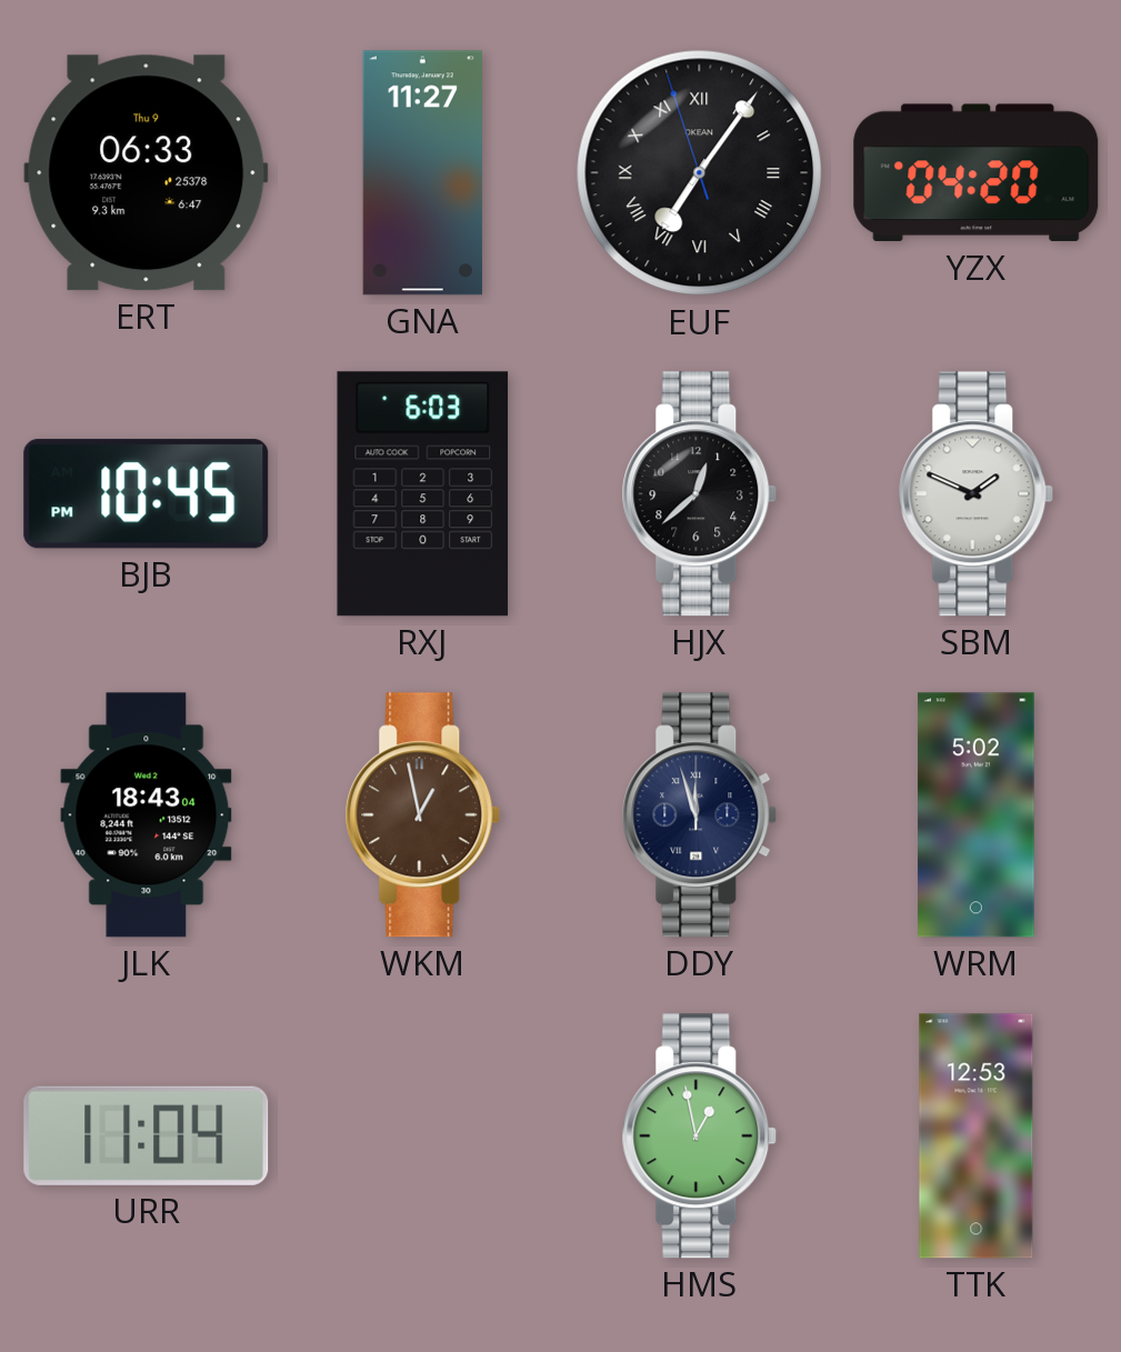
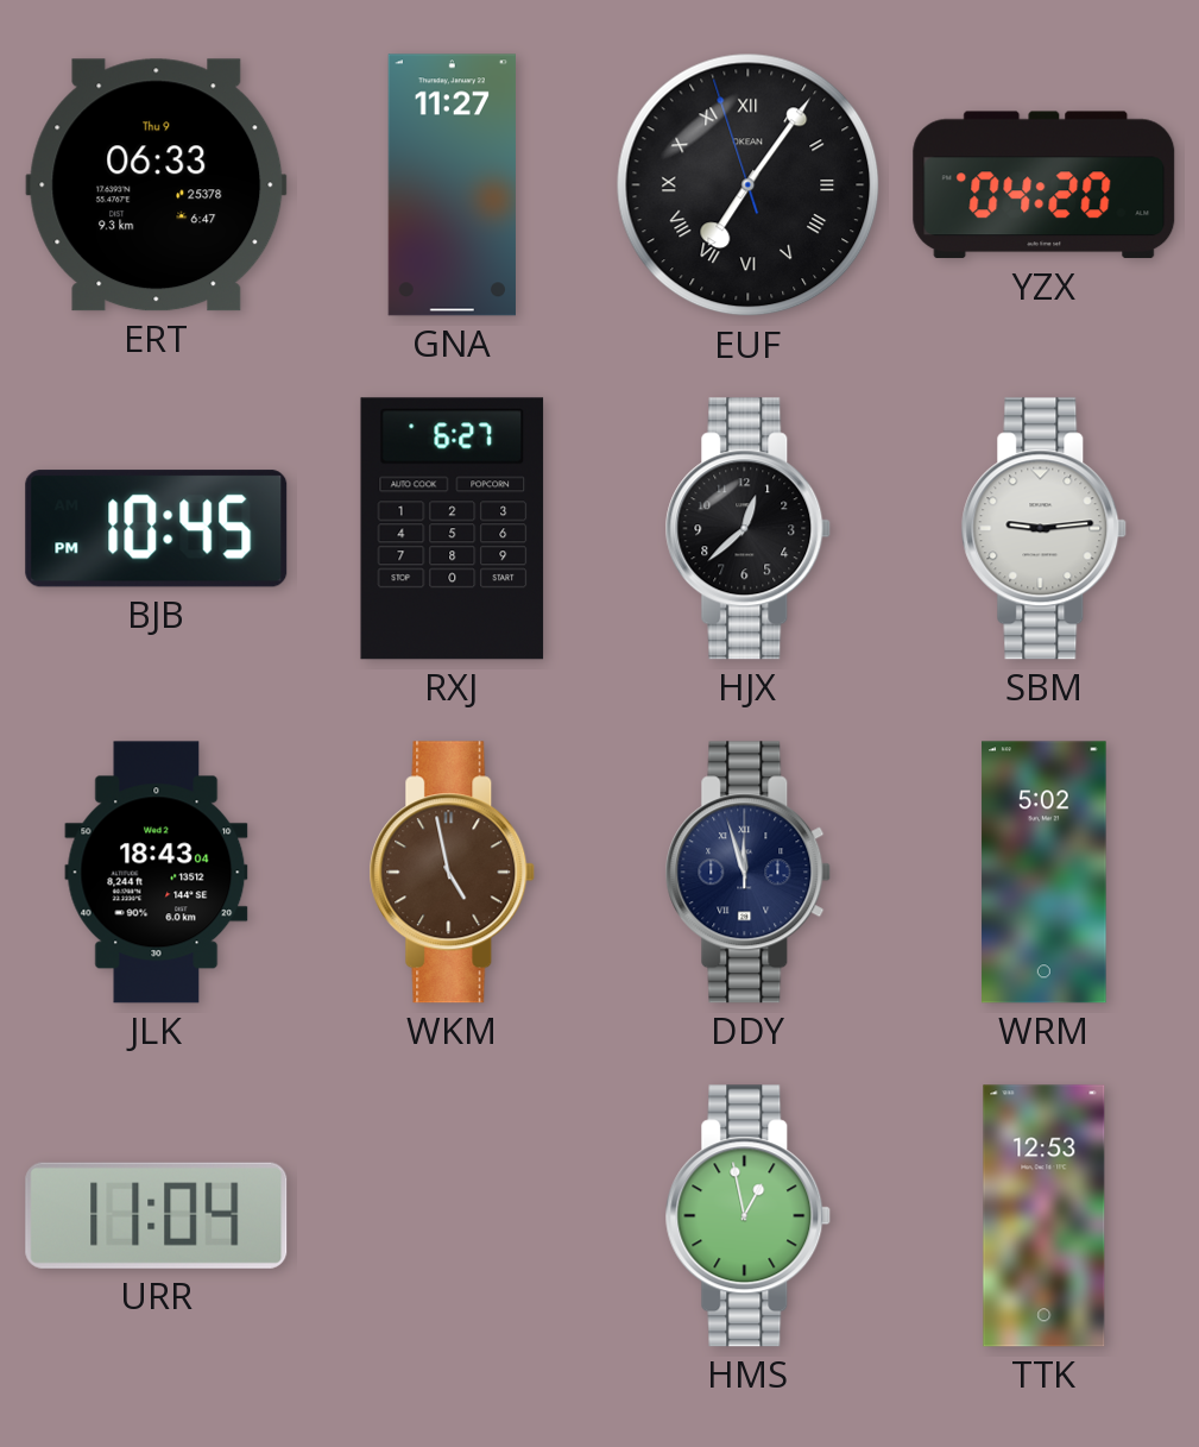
RXJ: 6:03 -> 6:27 (453, 529)
SBM: 1:49 -> 9:14 (1045, 529)
WKM: 12:58 -> 4:58 (453, 873)
